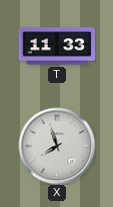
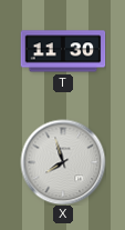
T: 11:33 -> 11:30 (63, 51)
